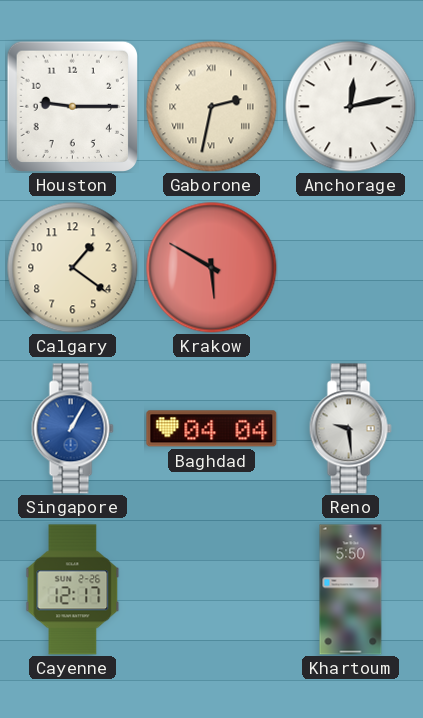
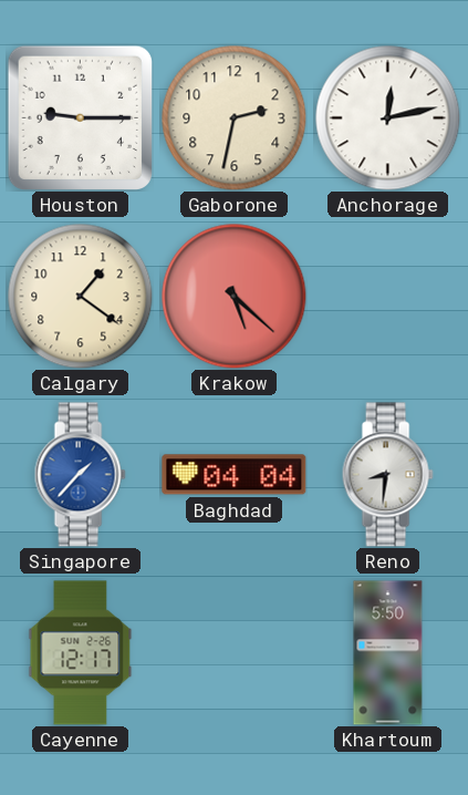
Gaborone numerals: Roman -> Arabic (235, 118)
Krakow: 5:50 -> 5:22 (235, 297)
Singapore: 1:05 -> 1:37 (80, 475)
Reno: 9:29 -> 8:31 (387, 475)
